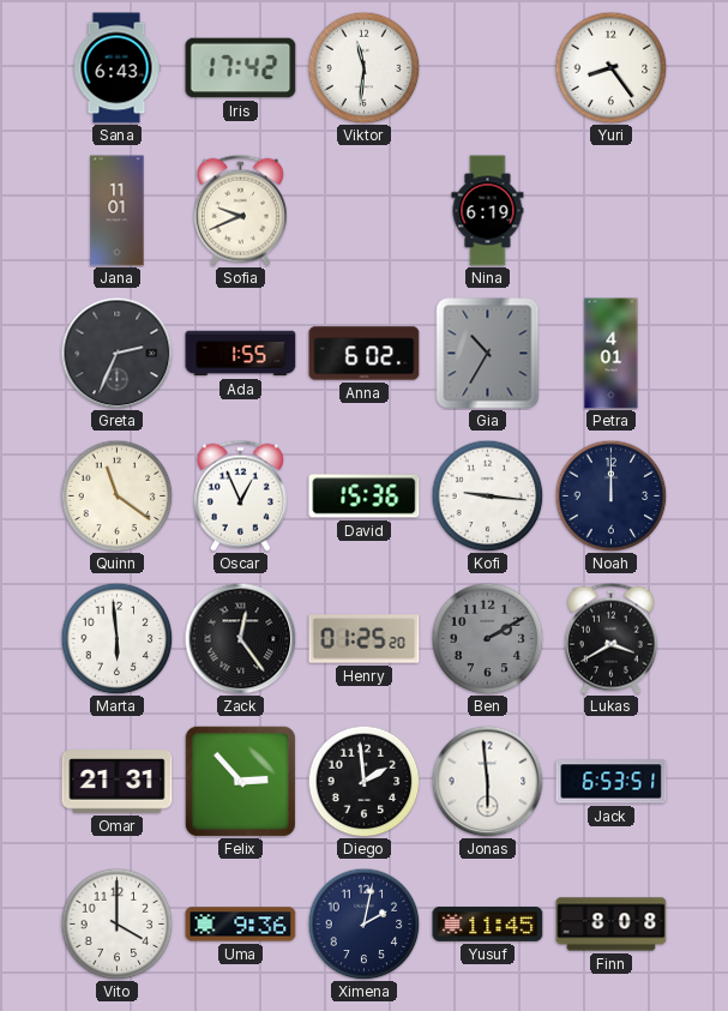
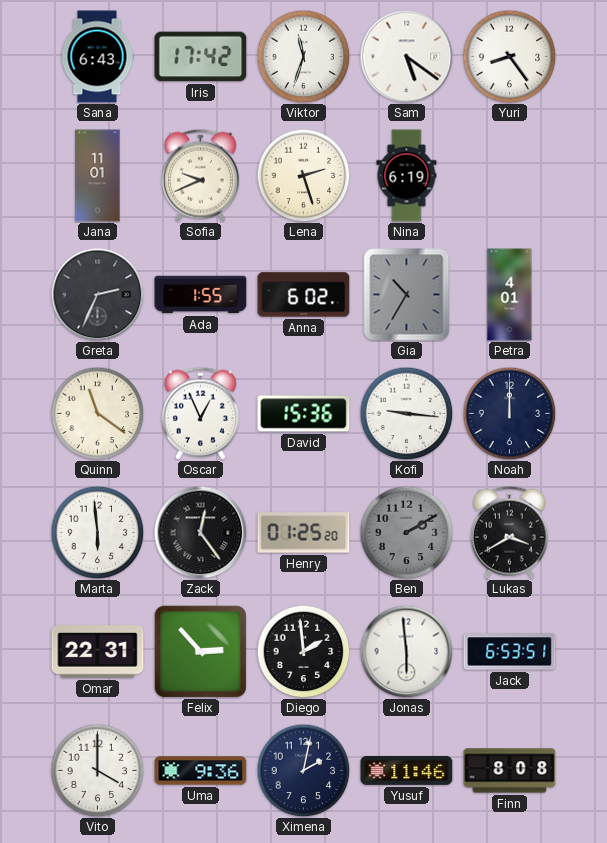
Viktor: 11:31 -> 11:33 (303, 56)
Sam: none -> 5:21 (406, 56)
Lena: none -> 2:27 (303, 175)
Omar: 21:31 -> 22:31 (98, 652)
Yusuf: 11:45 -> 11:46 (407, 770)
